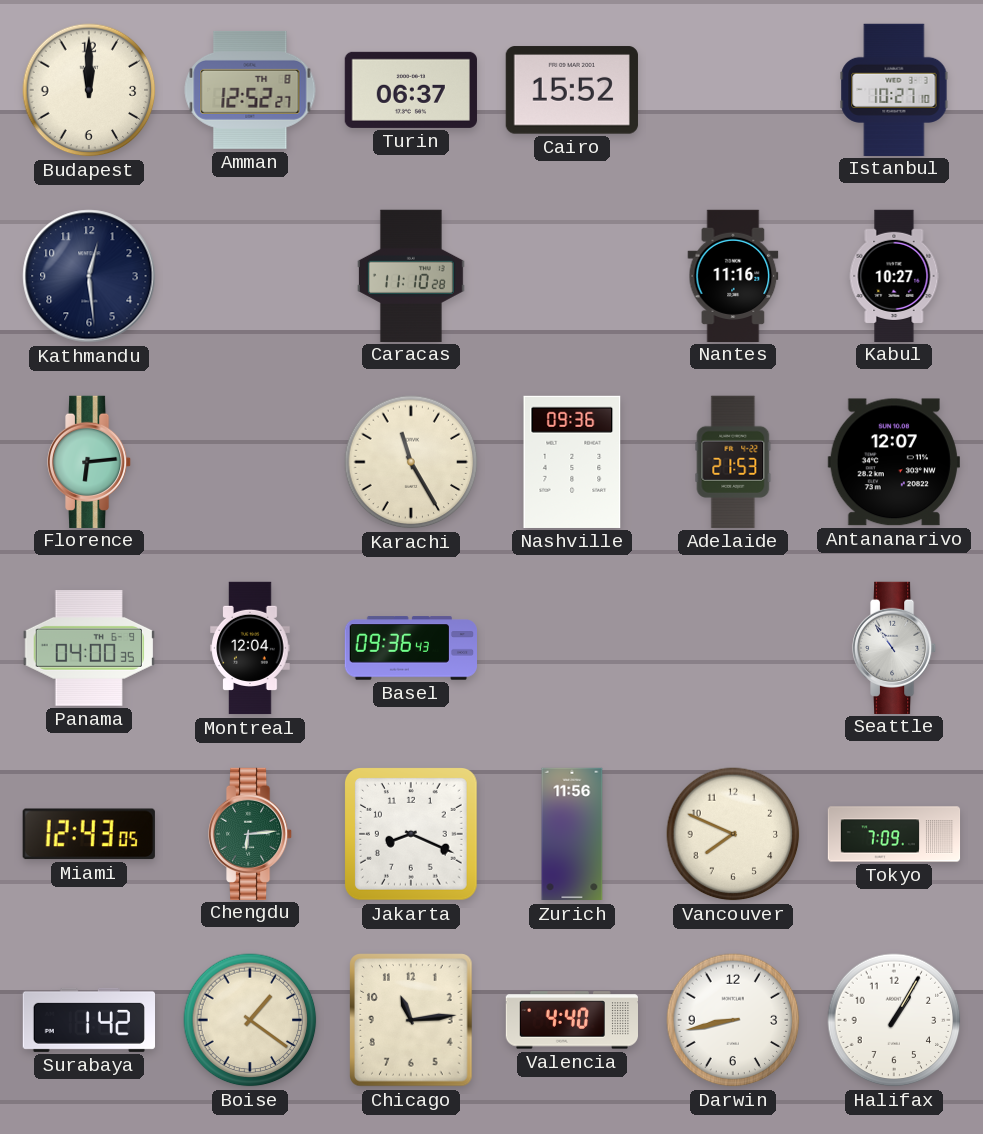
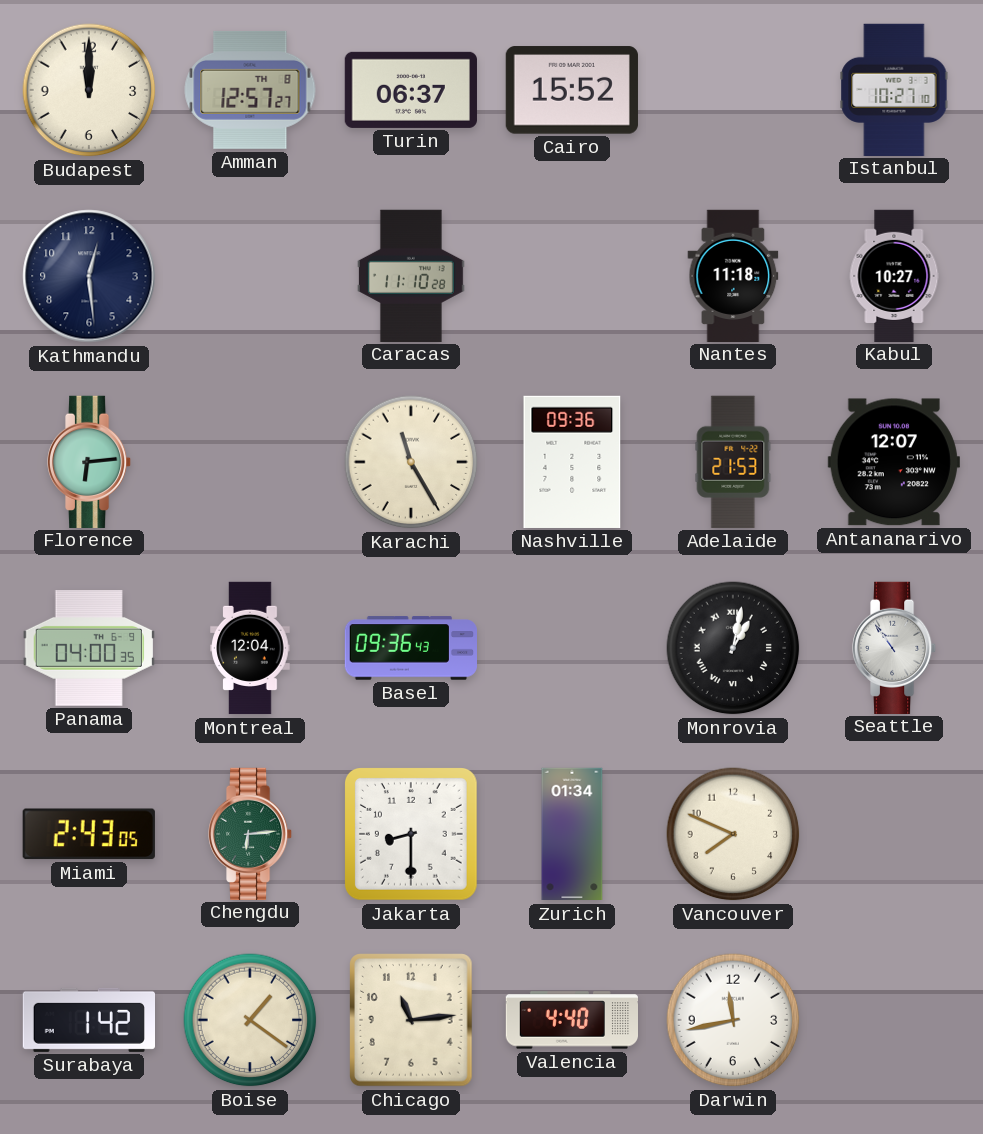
Amman: 12:52 -> 12:57 (250, 90)
Nantes: 11:16 -> 11:18 (733, 275)
Monrovia: none -> 1:02 (733, 648)
Miami: 12:43 -> 2:43 (89, 834)
Jakarta: 8:19 -> 8:30 (412, 835)
Zurich: 11:56 -> 01:34 (572, 834)
Tokyo: 7:09 -> none (894, 834)
Darwin: 8:43 -> 11:43 (733, 1020)
Halifax: 1:05 -> none (894, 1020)
